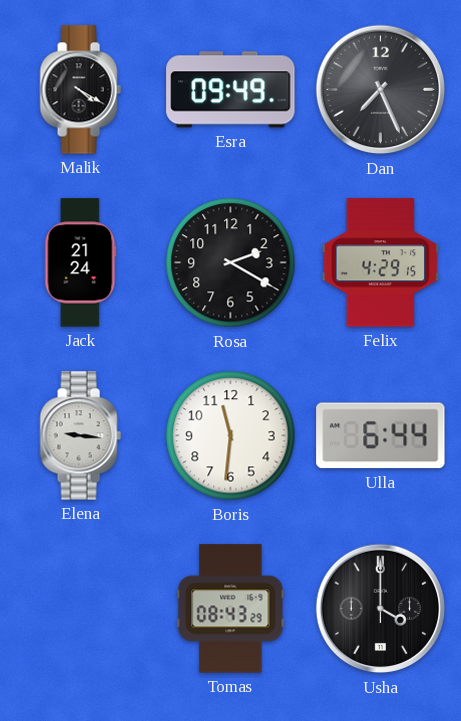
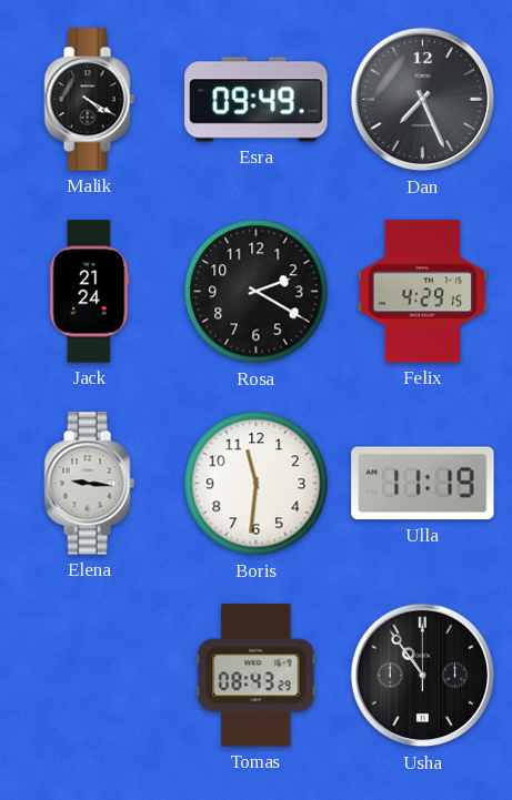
Ulla: 6:44 -> 11:19 (423, 484)
Usha: 4:00 -> 10:54 (423, 676)
